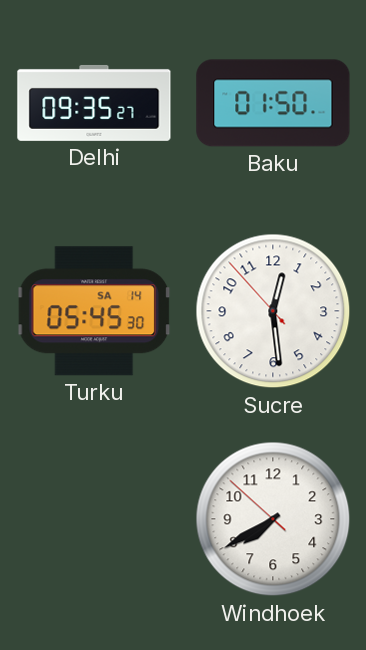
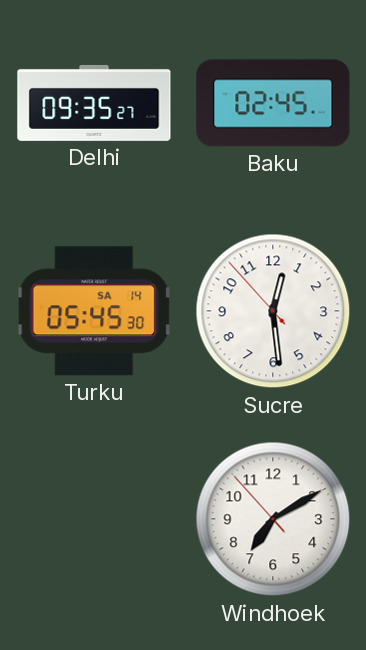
Baku: 01:50 -> 02:45 (273, 103)
Windhoek: 7:39 -> 7:09 (273, 519)
